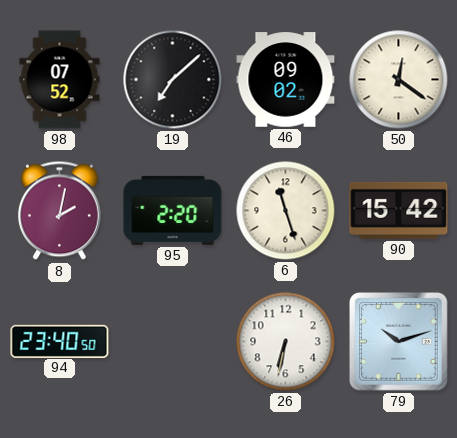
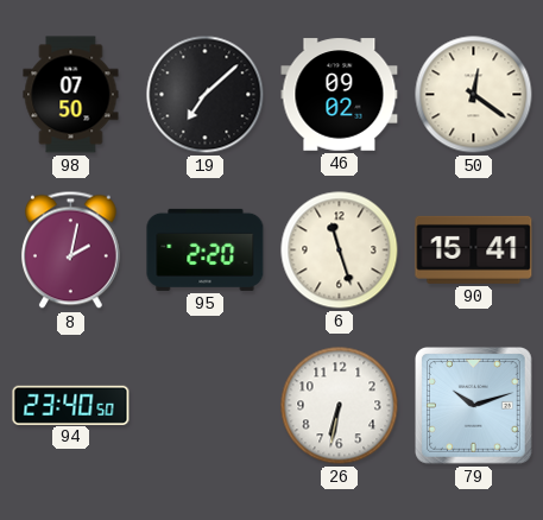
98: 07:52 -> 07:50 (71, 95)
90: 15:42 -> 15:41 (474, 249)
